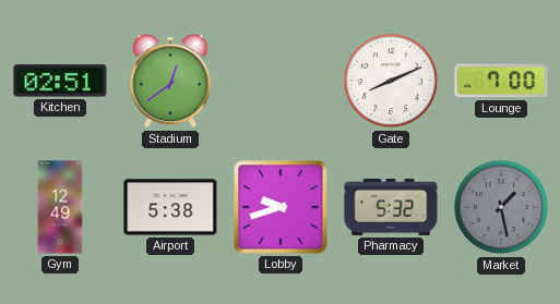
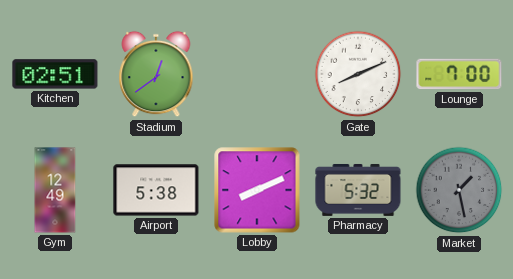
Lobby: 9:42 -> 8:11 (257, 190)
